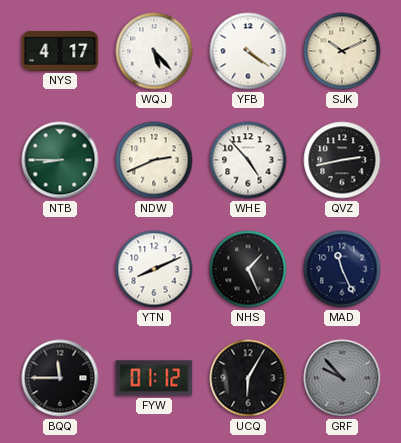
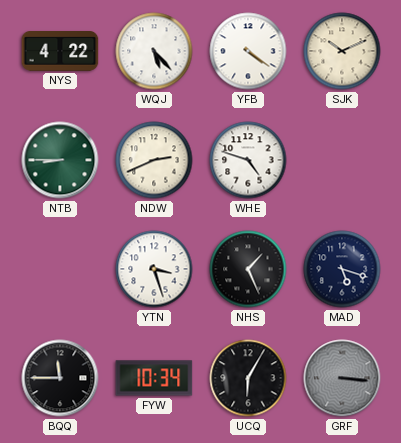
NYS: 4:17 -> 4:22 (60, 51)
WHE: 4:53 -> 4:48 (248, 160)
QVZ: 2:43 -> none (342, 160)
YTN: 8:11 -> 3:27 (154, 269)
MAD: 11:26 -> 5:18 (342, 269)
FYW: 01:12 -> 10:34 (154, 378)
GRF: 9:53 -> 3:16 (342, 378)
